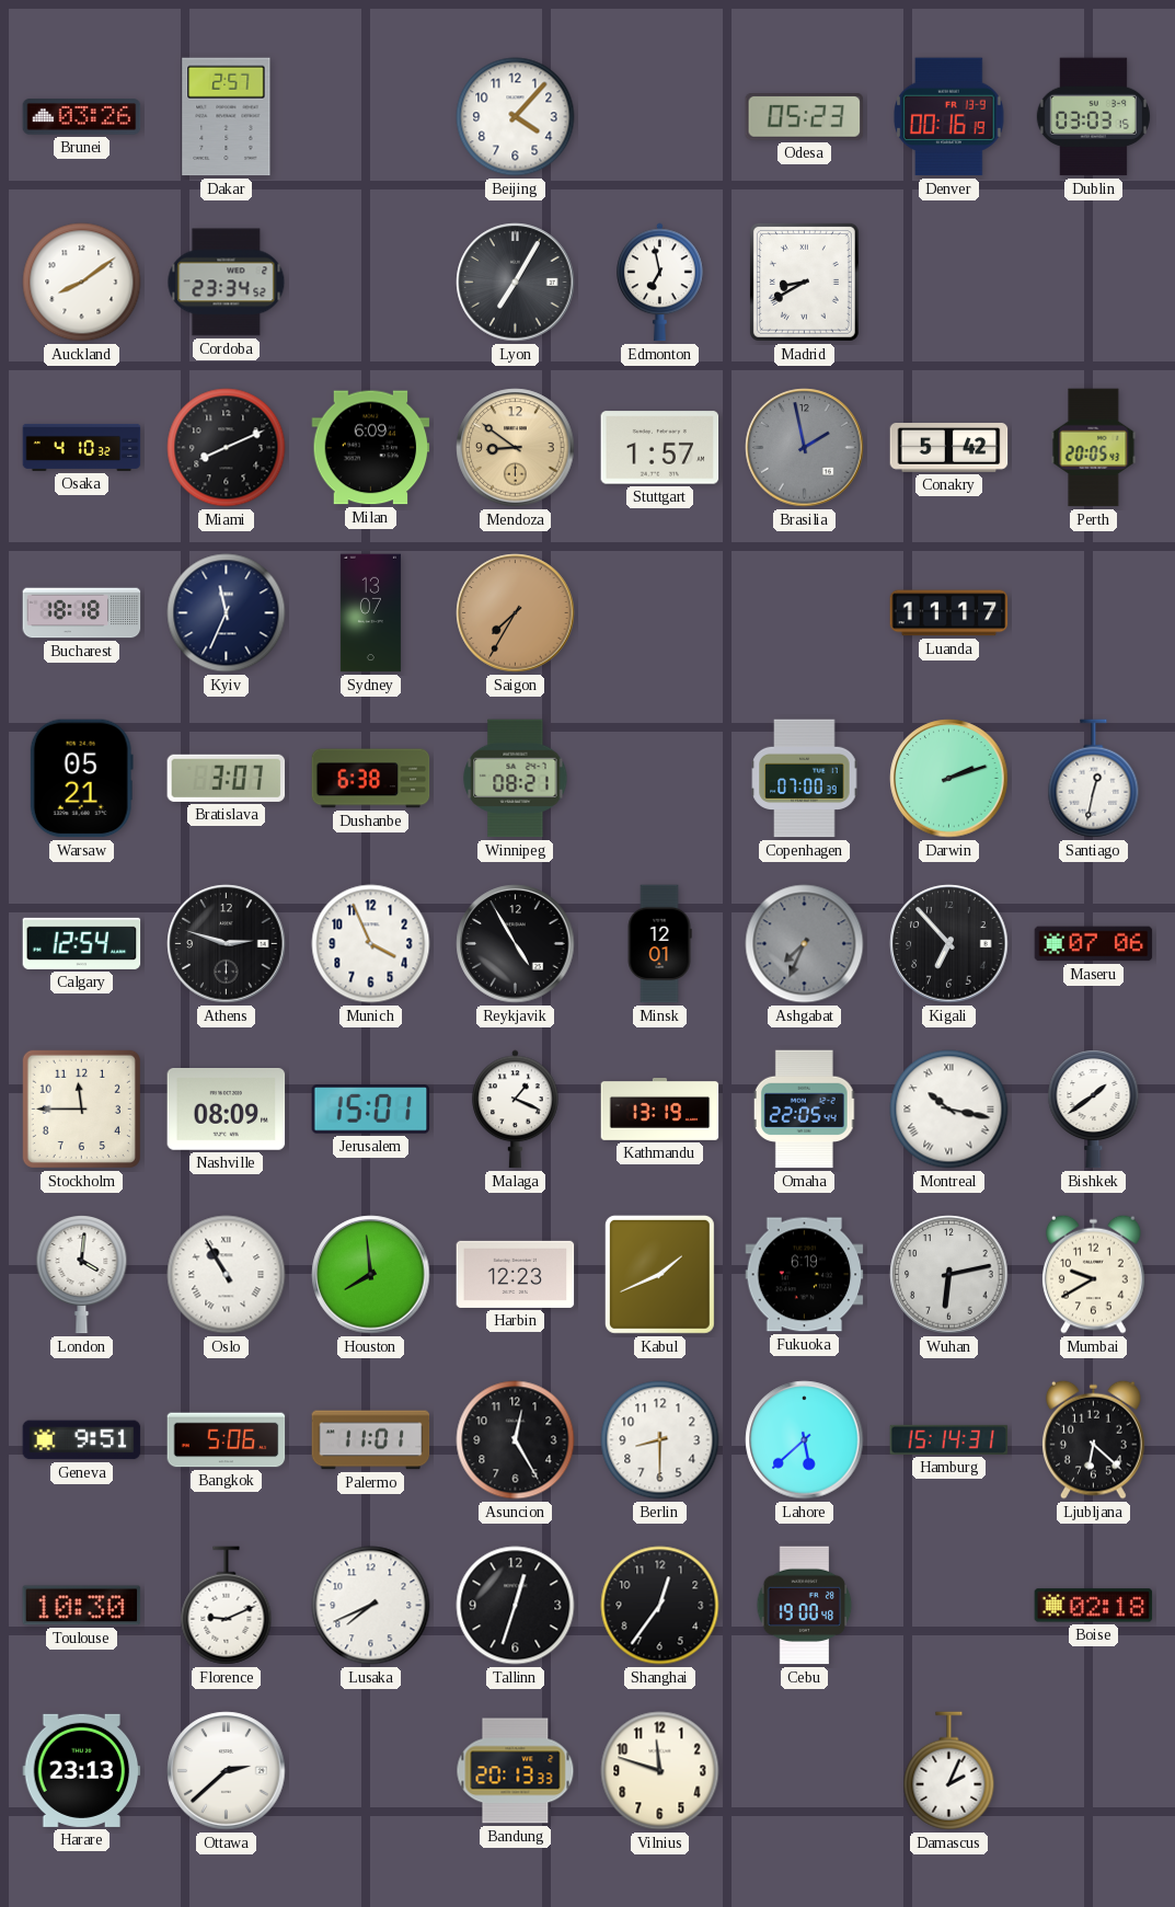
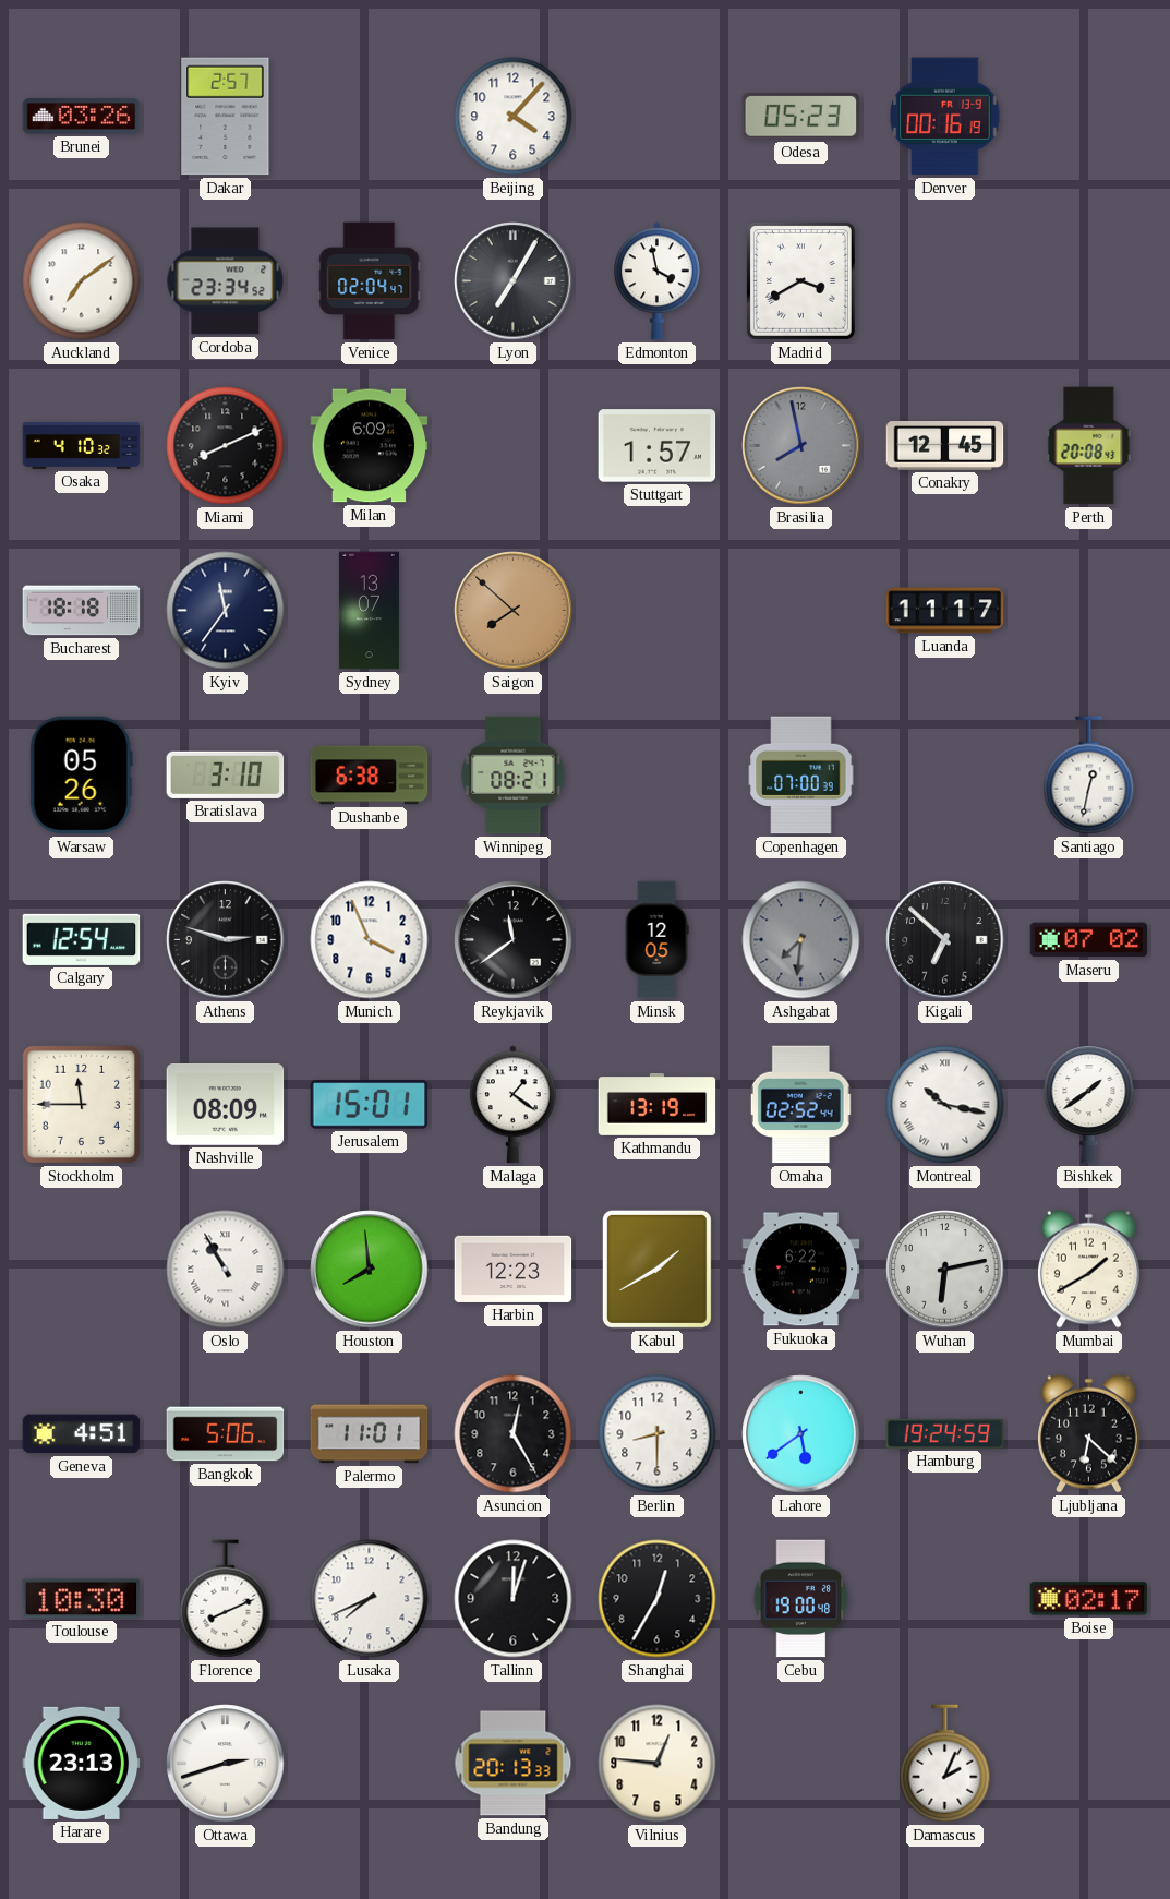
Dublin: 03:03 -> none (1093, 117)
Auckland: 8:09 -> 7:09 (82, 281)
Venice: none -> 02:04 (370, 281)
Edmonton: 6:58 -> 3:58 (658, 281)
Madrid: 8:40 -> 3:40 (800, 280)
Mendoza: 8:51 -> none (516, 448)
Brasilia: 1:58 -> 7:58 (801, 446)
Conakry: 5:42 -> 12:45 (945, 446)
Perth: 20:05 -> 20:08 (1089, 446)
Kyiv: 11:34 -> 11:36 (226, 611)
Saigon: 7:35 -> 7:52 (514, 611)
Warsaw: 05:21 -> 05:26 (81, 776)
Bratislava: 3:07 -> 3:10 (226, 774)
Darwin: 2:12 -> none (949, 779)
Reykjavik: 4:55 -> 11:39 (514, 940)
Minsk: 12:01 -> 12:05 (656, 940)
Ashgabat: 7:34 -> 7:31 (801, 940)
Kigali: 6:53 -> 6:52 (945, 940)
Maseru: 07:06 -> 07:02 (1089, 940)
Malaga: 1:19 -> 1:21 (514, 1105)
Omaha: 22:05 -> 02:52 (801, 1105)
London: 4:01 -> none (82, 1275)
Kabul: 1:41 -> 1:40 (656, 1269)
Fukuoka: 6:19 -> 6:22 (801, 1270)
Mumbai: 9:40 -> 1:40 (1089, 1269)
Geneva: 9:51 -> 4:51 (82, 1434)
Lahore: 5:38 -> 5:39 (801, 1434)
Hamburg: 15:14 -> 19:24 (945, 1433)
Florence: 9:11 -> 8:11 (226, 1599)
Tallinn: 12:33 -> 12:03 (514, 1599)
Shanghai: 12:36 -> 12:35 (658, 1599)
Boise: 02:18 -> 02:17 (1089, 1599)
Ottawa: 2:38 -> 2:42 (226, 1764)
Vilnius: 11:48 -> 12:46 (658, 1764)
